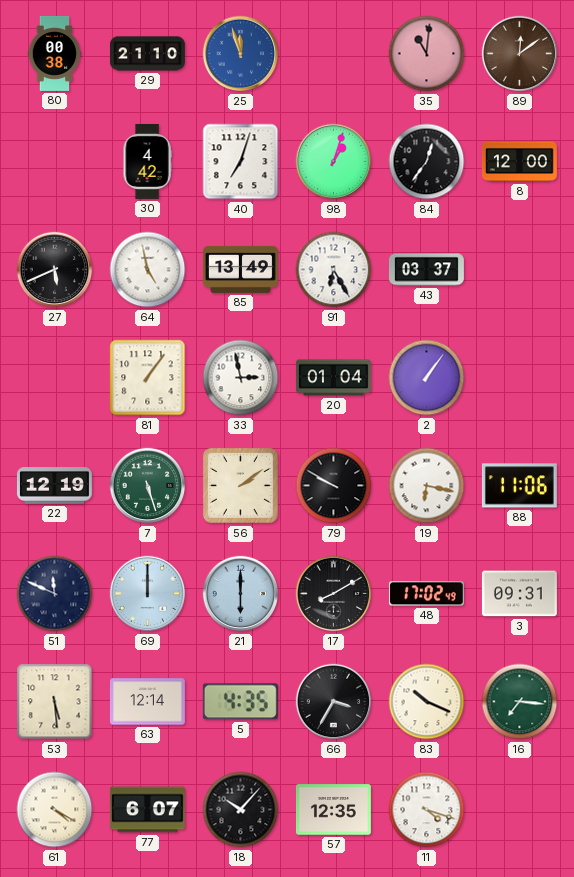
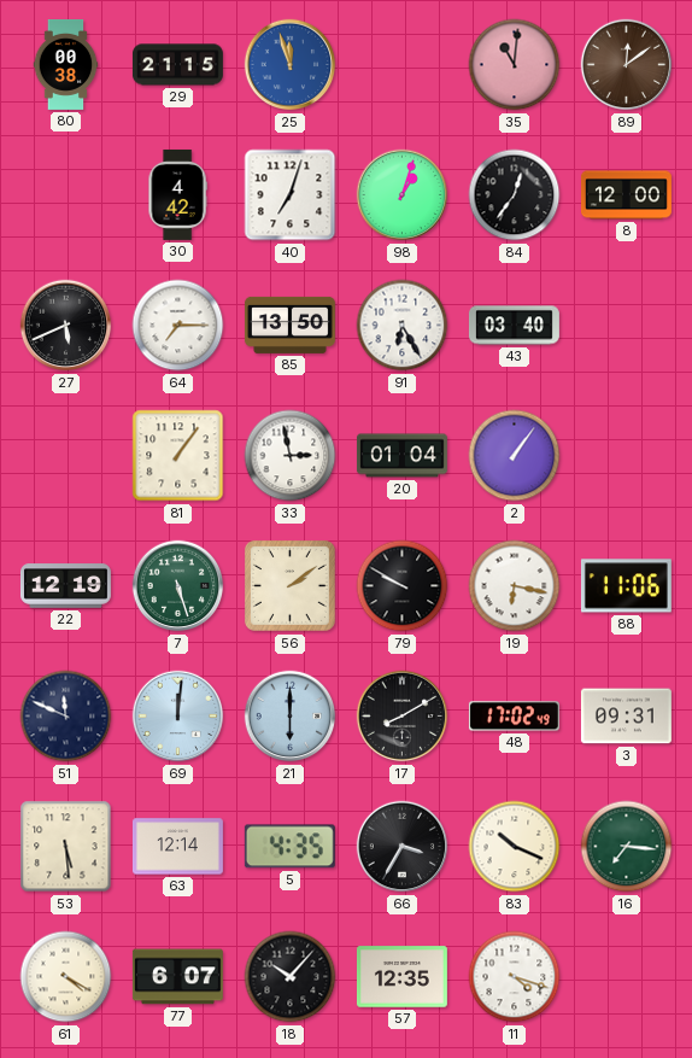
29: 21:10 -> 21:15 (177, 65)
64: 4:58 -> 7:15 (178, 326)
85: 13:49 -> 13:50 (289, 325)
43: 03:37 -> 03:40 (514, 326)
69: 12:00 -> 12:01 (178, 717)
